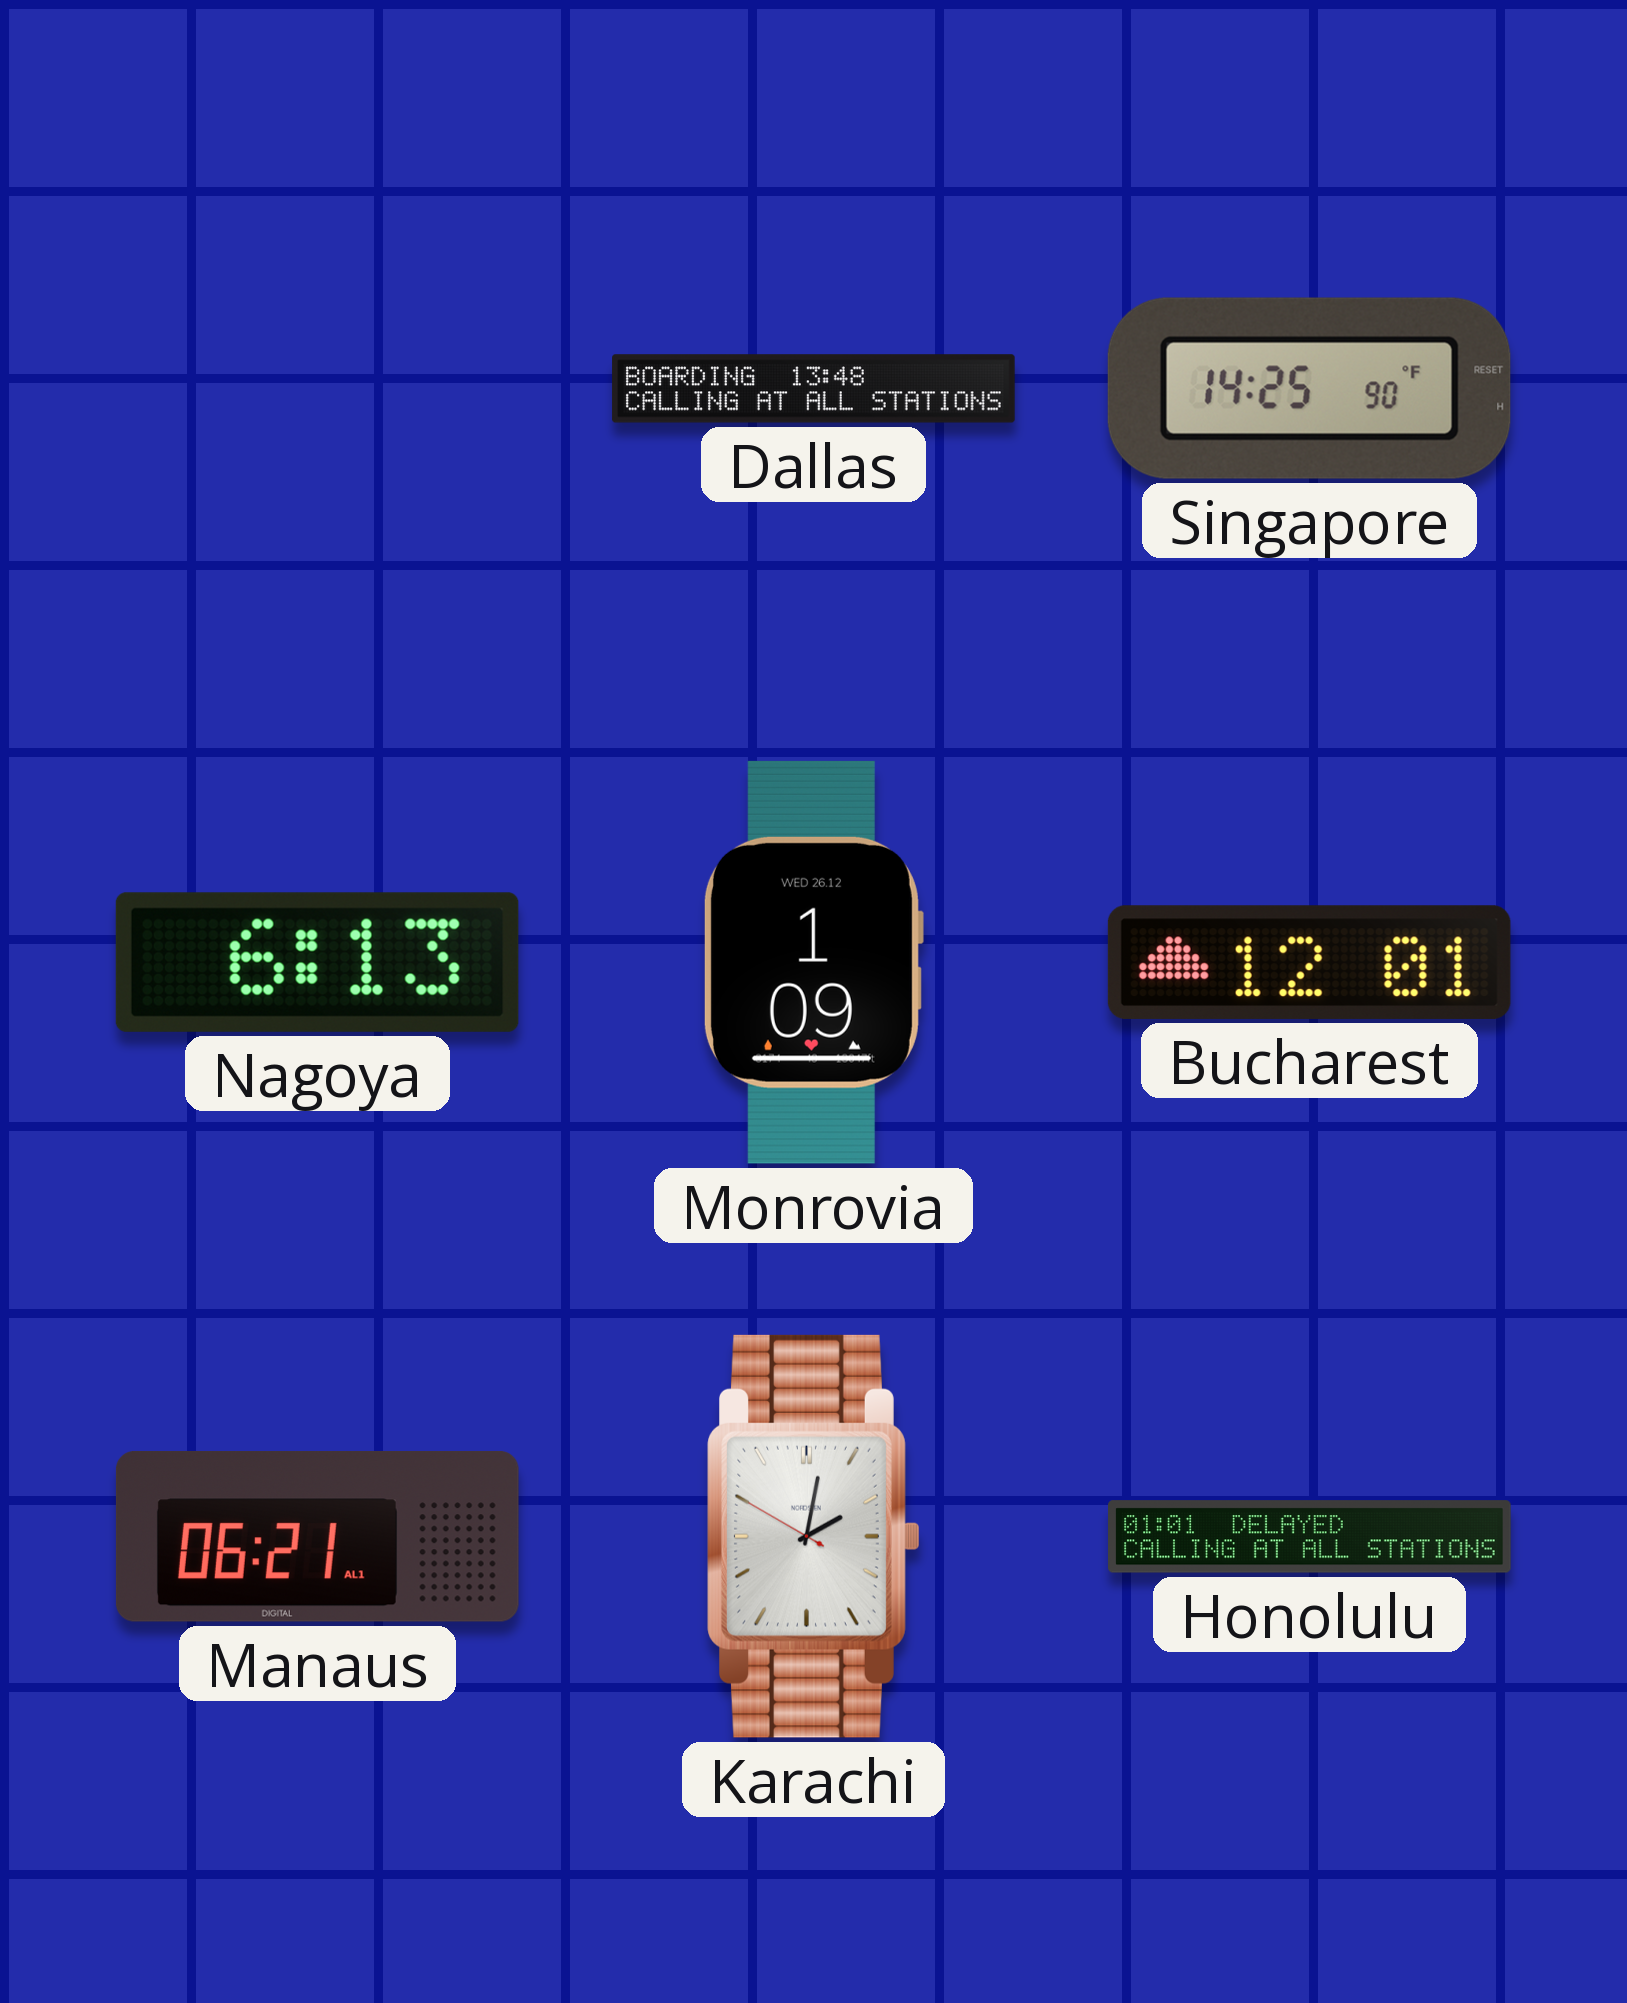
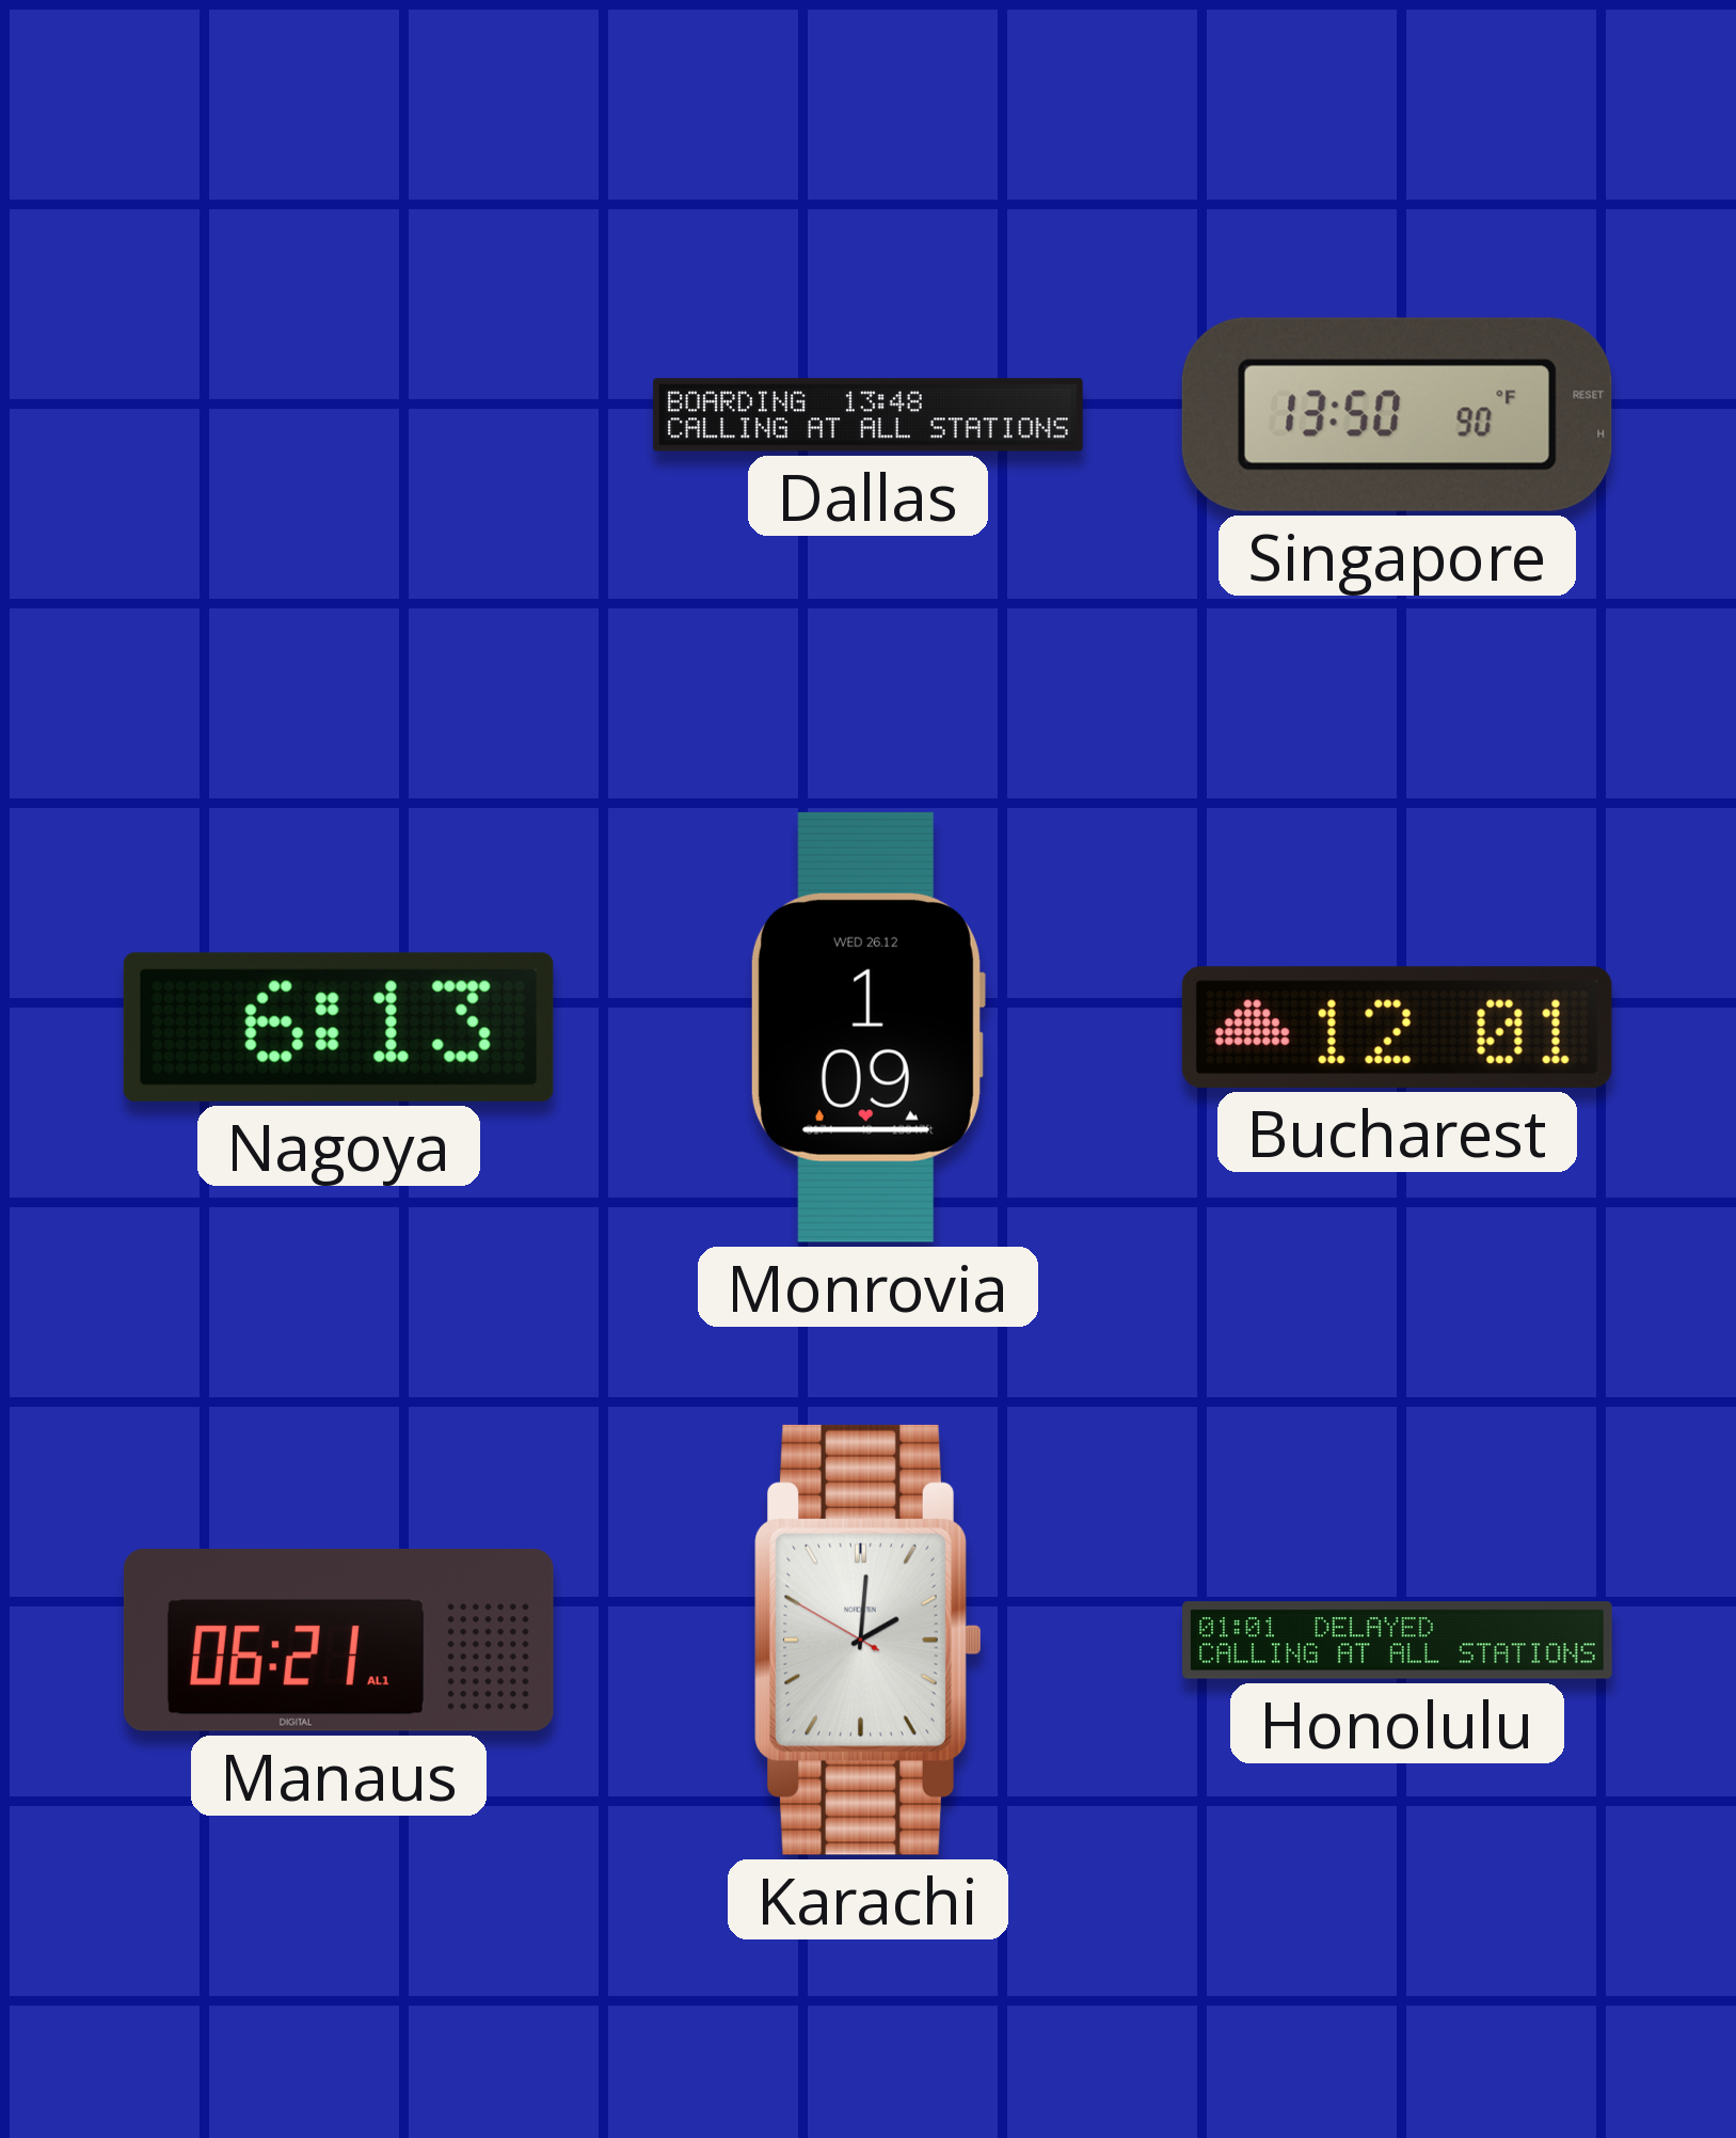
Singapore: 14:25 -> 13:50 (1397, 414)
Karachi: 2:01 -> 2:00 (869, 1640)
